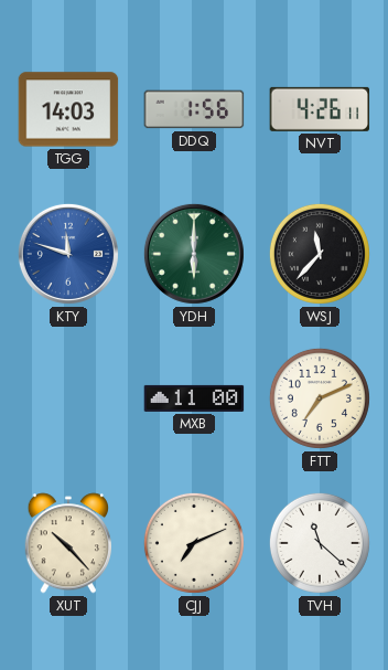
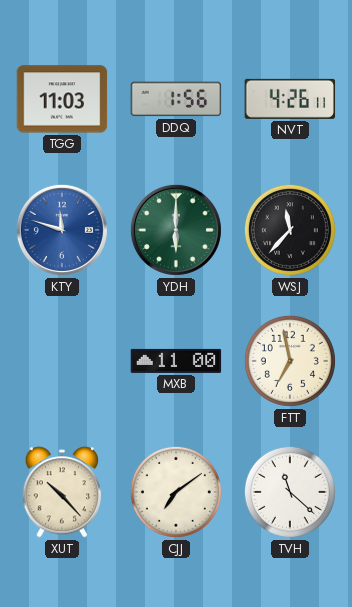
TGG: 14:03 -> 11:03 (62, 99)
FTT: 7:11 -> 6:58 (290, 361)
CJJ: 7:11 -> 7:09 (176, 492)
